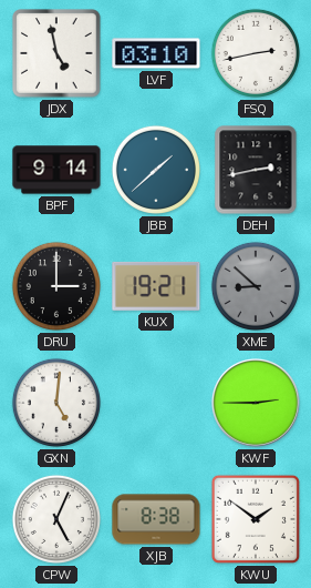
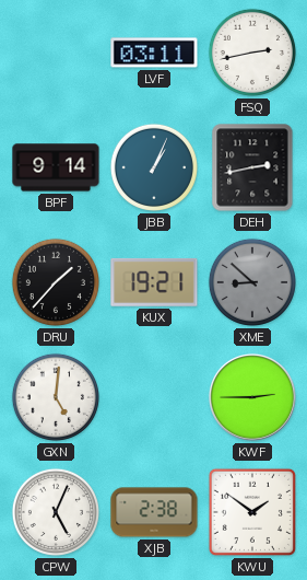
JDX: 4:58 -> none (56, 53)
LVF: 03:10 -> 03:11 (154, 53)
JBB: 1:38 -> 1:04 (154, 167)
DRU: 3:00 -> 1:37 (56, 282)
XJB: 8:38 -> 2:38 (154, 512)
